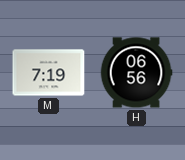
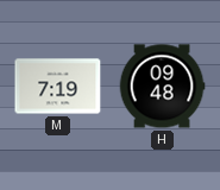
H: 06:56 -> 09:48 (162, 87)
